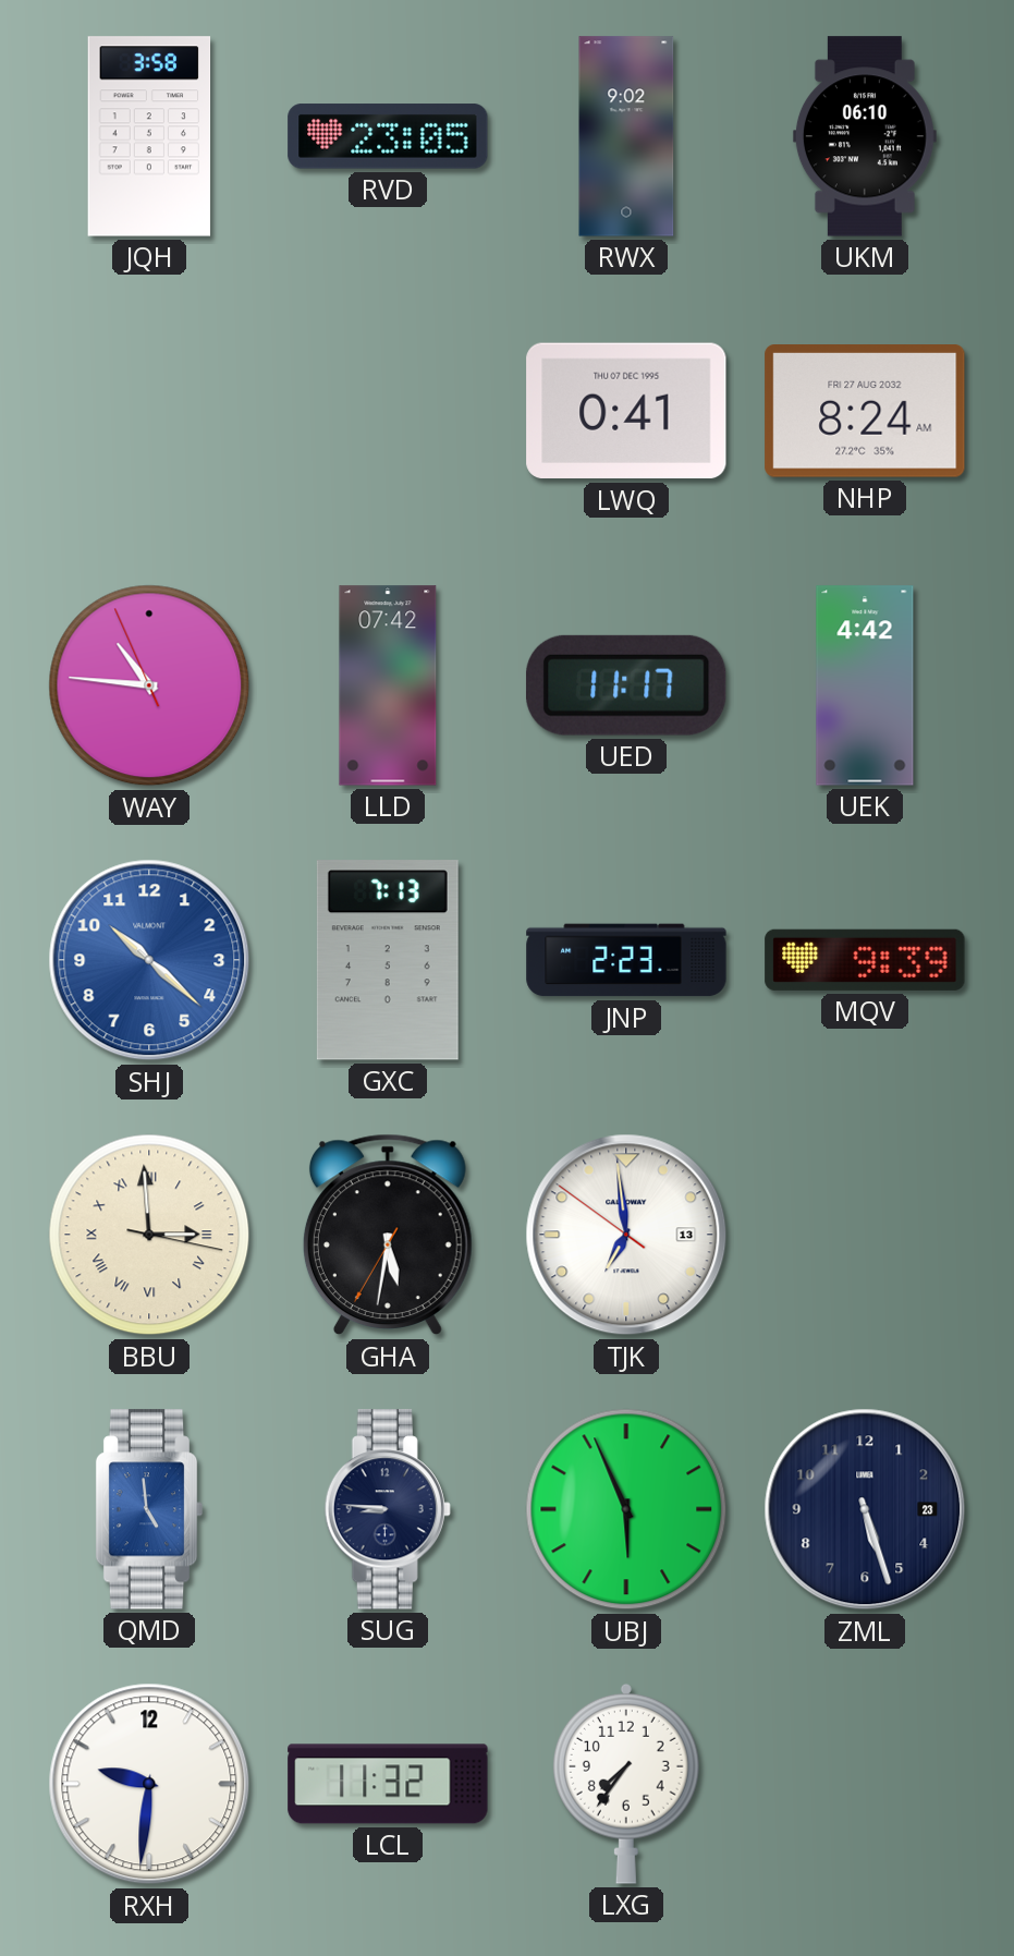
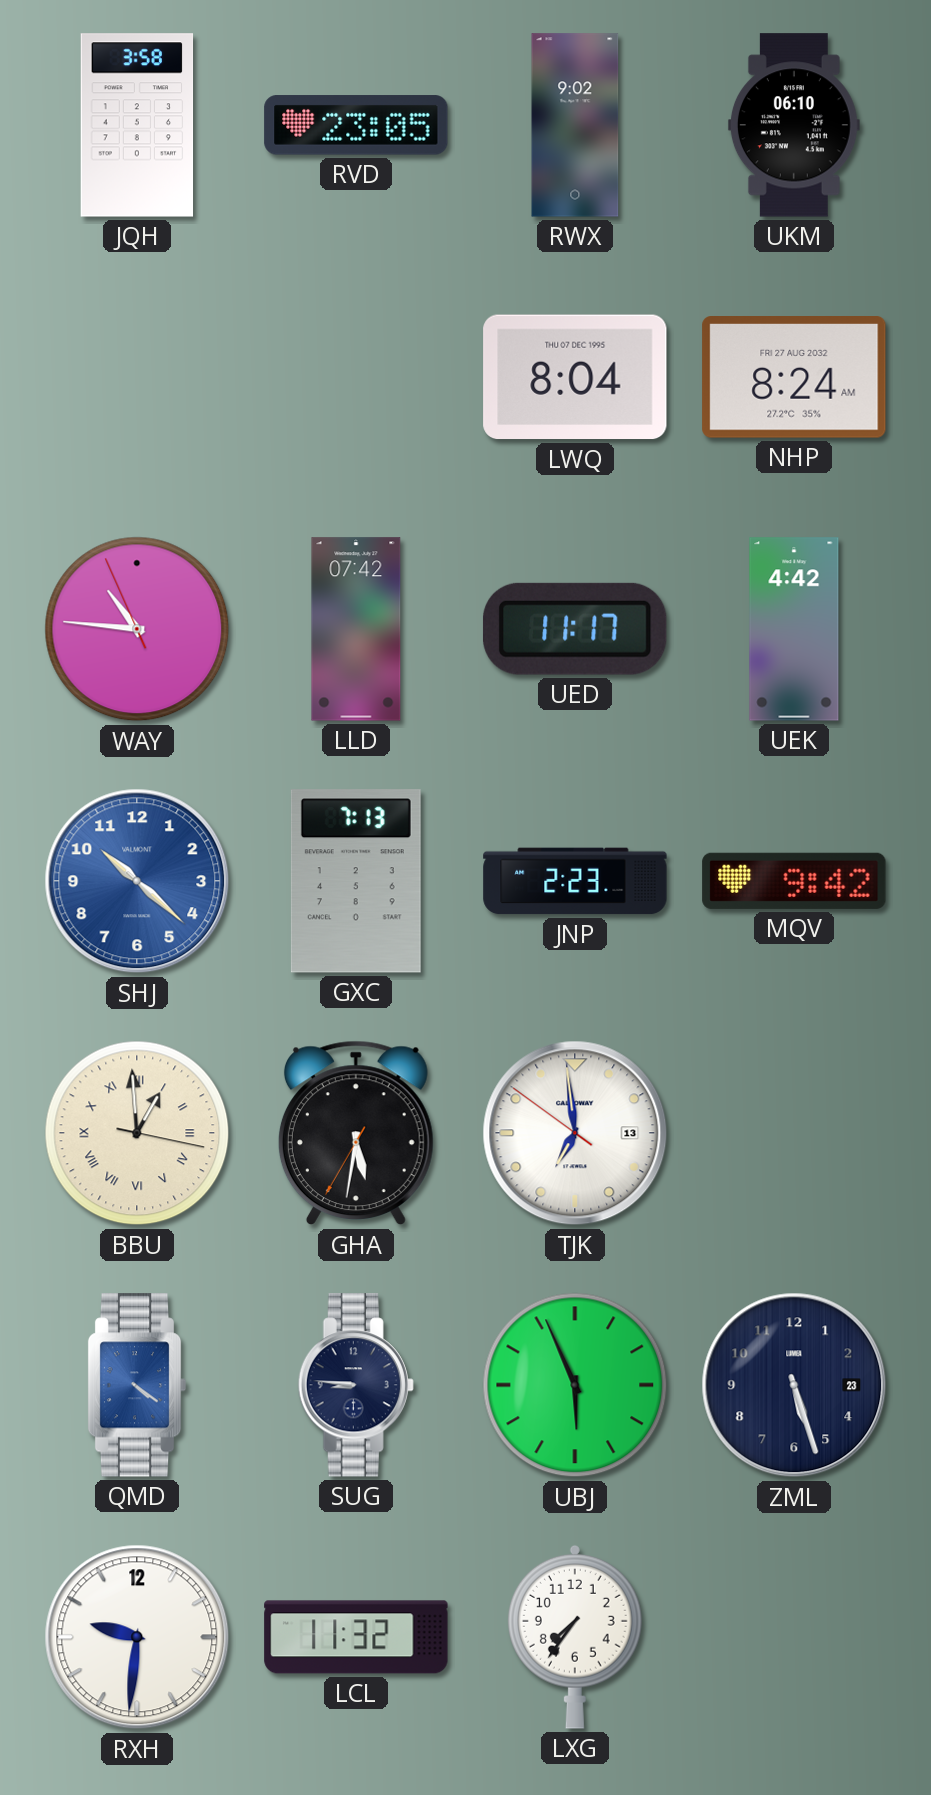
LWQ: 0:41 -> 8:04 (575, 377)
MQV: 9:39 -> 9:42 (794, 881)
BBU: 2:59 -> 12:59 (137, 1133)
QMD: 4:59 -> 4:21 (137, 1385)
